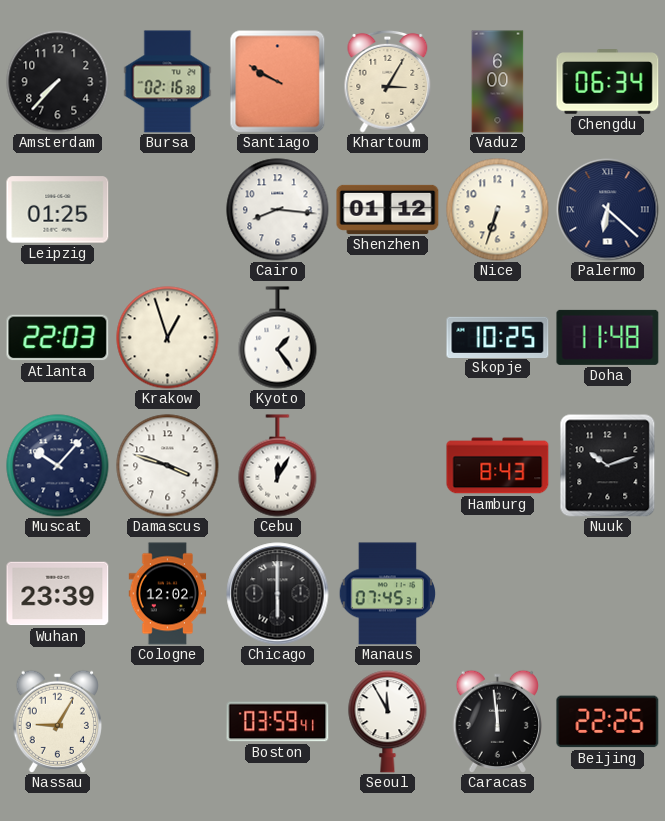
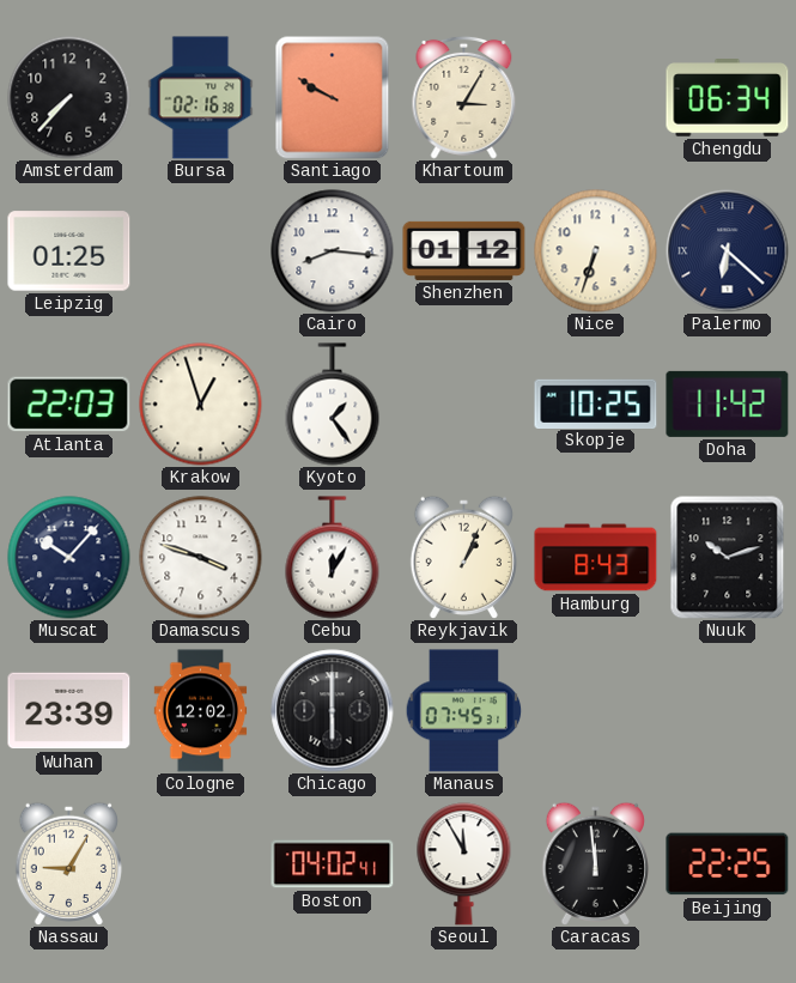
Vaduz: 6:00 -> none (498, 82)
Doha: 11:48 -> 11:42 (728, 403)
Reykjavik: none -> 1:04 (463, 557)
Boston: 03:59 -> 04:02 (333, 864)
